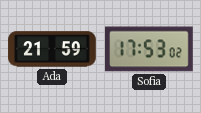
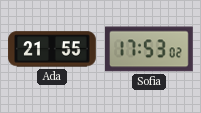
Ada: 21:59 -> 21:55 (52, 49)
